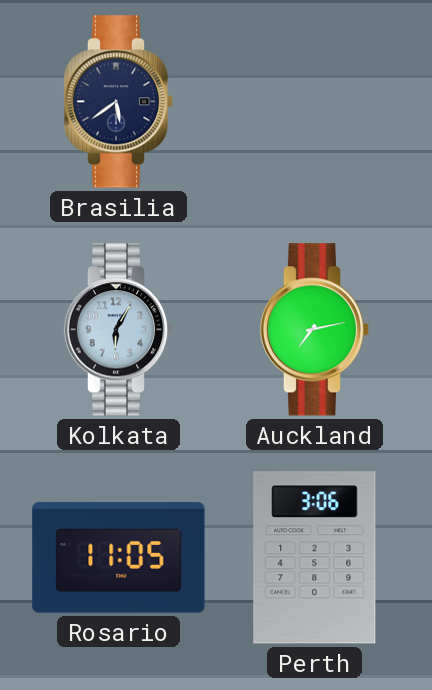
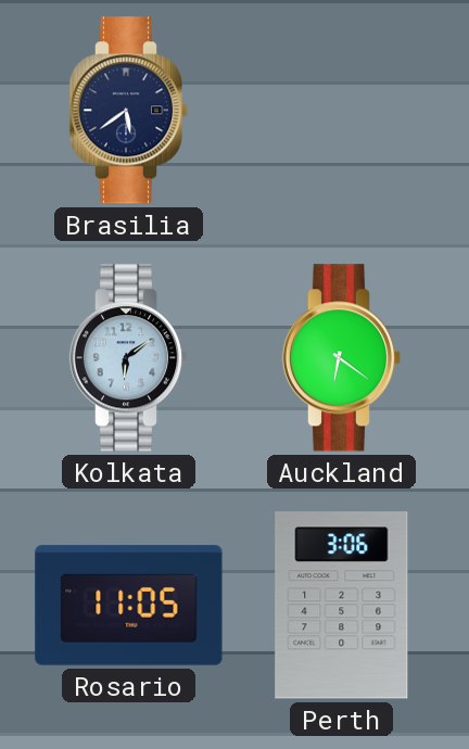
Kolkata: 6:05 -> 6:09 (129, 358)
Auckland: 7:13 -> 6:21 (342, 358)
